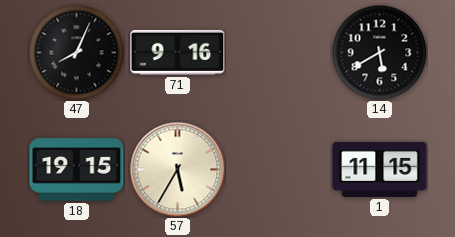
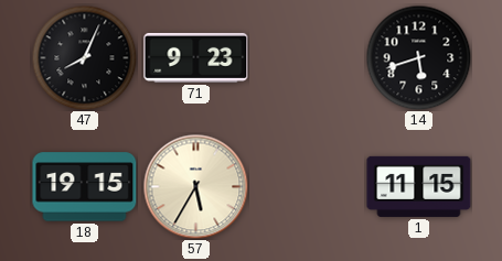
71: 9:16 -> 9:23 (196, 57)
14: 5:40 -> 5:42 (418, 57)
